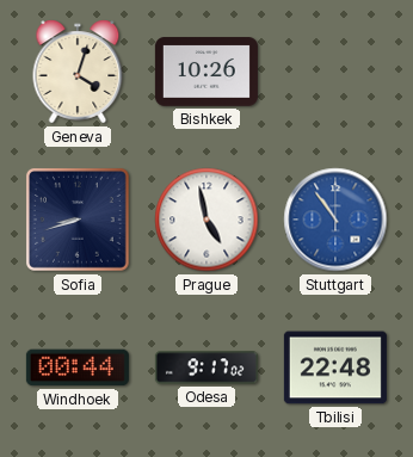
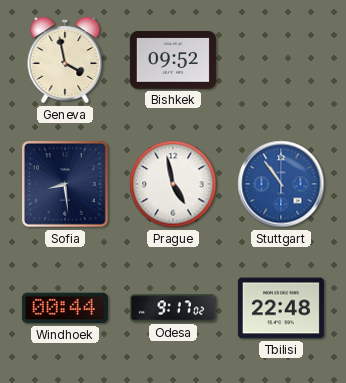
Geneva: 4:03 -> 3:58 (65, 60)
Bishkek: 10:26 -> 09:52 (173, 60)
Sofia: 8:42 -> 8:29 (65, 184)
